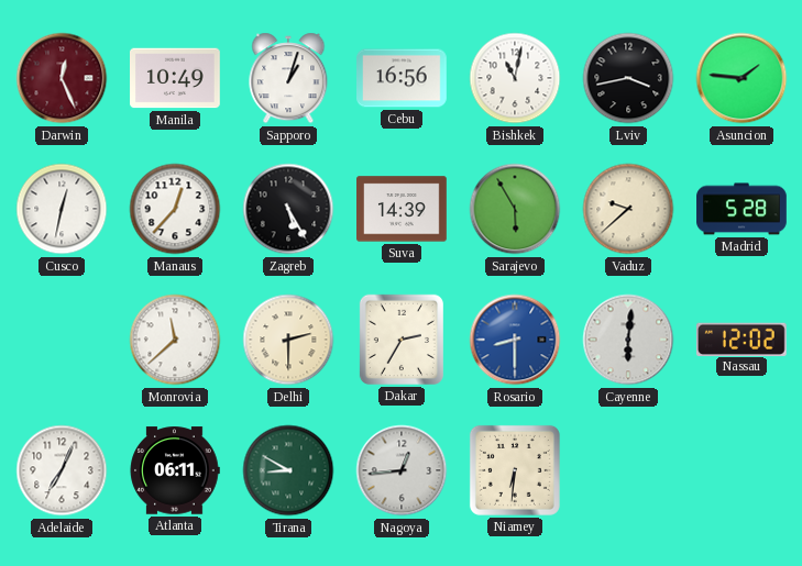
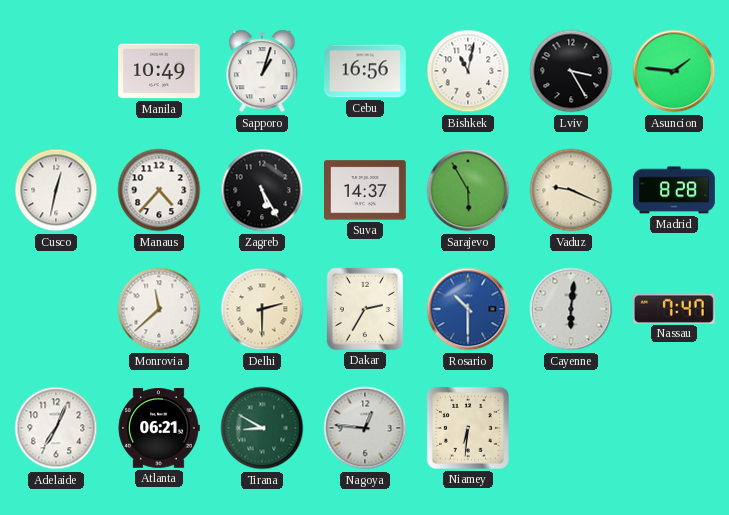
Darwin: 12:26 -> none (62, 78)
Lviv: 3:43 -> 3:25 (571, 71)
Manaus: 12:37 -> 4:37 (159, 190)
Suva: 14:39 -> 14:37 (366, 190)
Vaduz: 9:38 -> 9:19 (571, 190)
Madrid: 5:28 -> 8:28 (674, 190)
Rosario: 8:30 -> 10:30 (468, 309)
Nassau: 12:02 -> 7:47 (674, 308)
Atlanta: 06:11 -> 06:21 (159, 428)
Nagoya: 12:44 -> 12:46 (365, 428)
